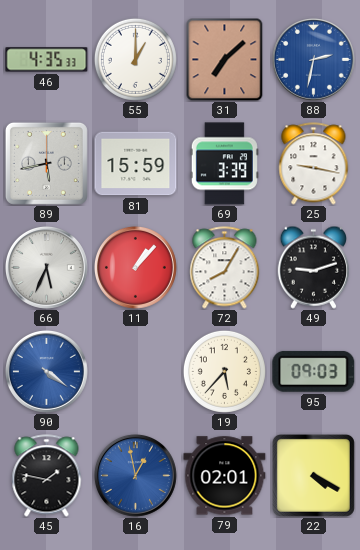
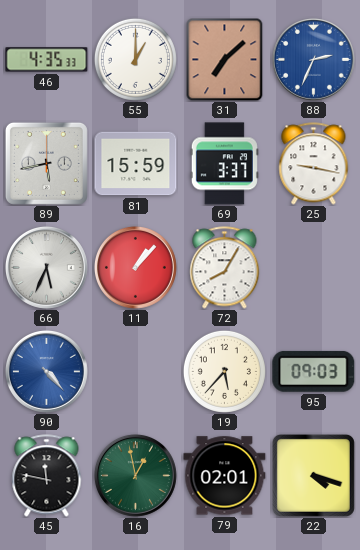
88: 2:32 -> 2:34 (313, 59)
69: 3:39 -> 3:37 (224, 164)
49: 9:12 -> none (313, 267)
90: 4:21 -> 4:23 (46, 371)
45: 1:47 -> 11:47 (47, 476)
16 dial: blue -> green (135, 475)
22: 4:20 -> 4:18 (313, 475)
